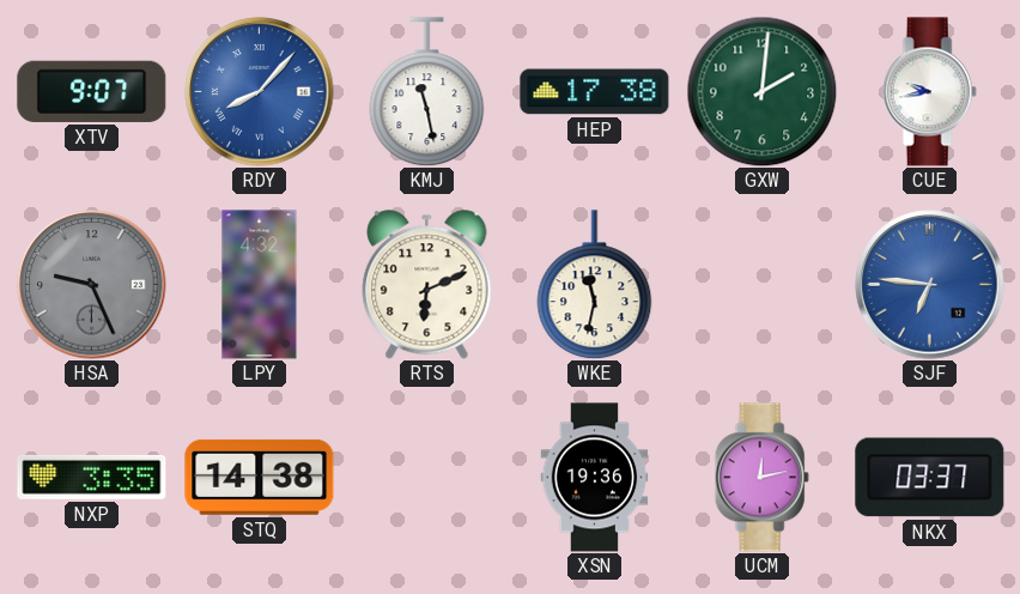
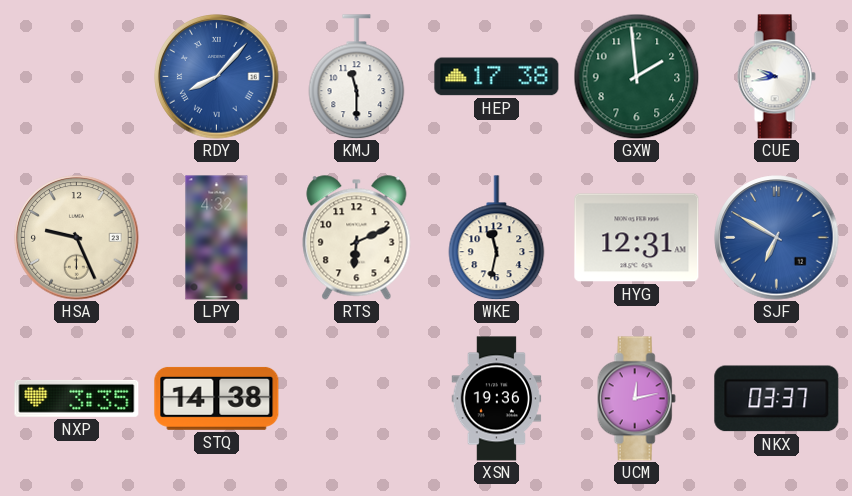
XTV: 9:07 -> none (92, 91)
KMJ: 11:28 -> 11:30 (357, 77)
GXW: 2:01 -> 1:59 (636, 76)
HSA dial: grey -> cream (77, 238)
HYG: none -> 12:31 (637, 238)
SJF: 6:46 -> 6:50 (777, 238)
